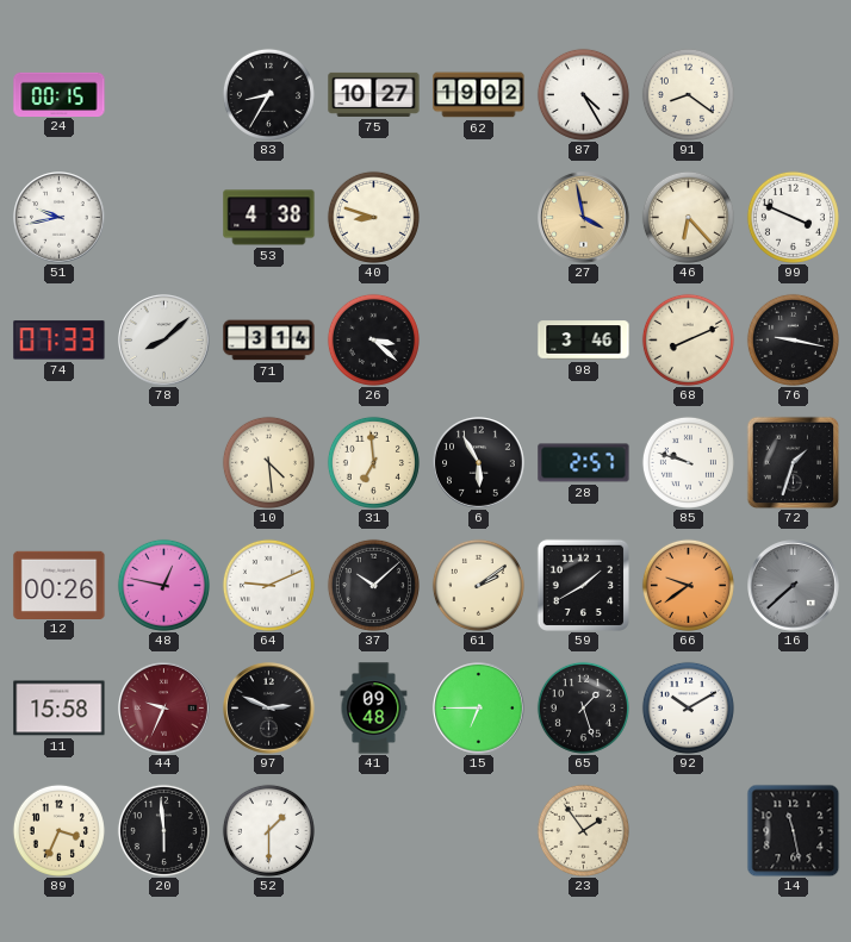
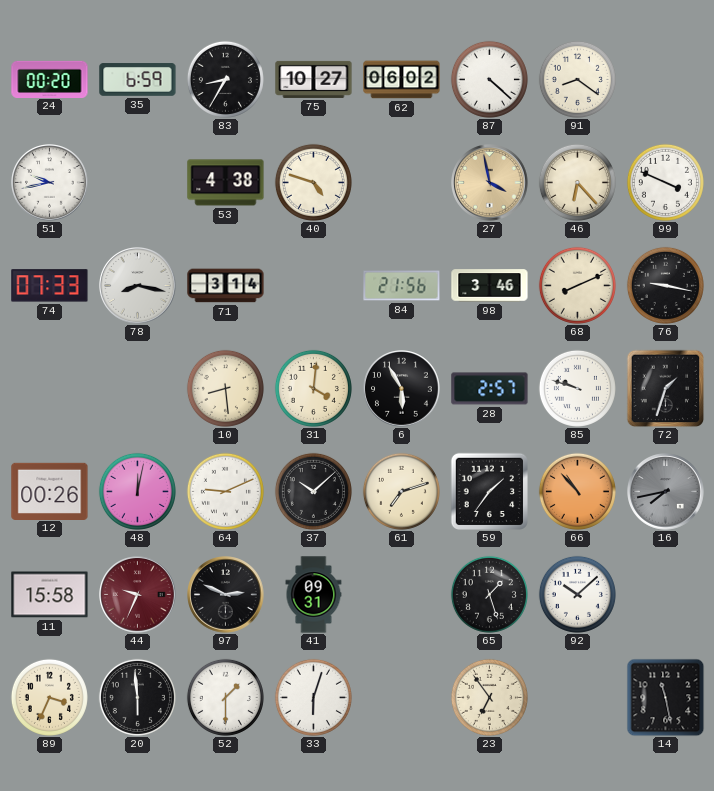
24: 00:15 -> 00:20 (50, 79)
35: none -> 6:59 (138, 80)
62: 19:02 -> 06:02 (402, 80)
87: 4:25 -> 4:22 (489, 79)
40: 8:48 -> 4:48 (313, 182)
78: 8:08 -> 8:17 (138, 286)
26: 3:22 -> none (373, 339)
84: none -> 21:56 (402, 286)
10: 4:29 -> 8:29 (225, 388)
31: 6:59 -> 4:01 (313, 388)
48: 12:47 -> 12:02 (137, 491)
61: 2:09 -> 7:12 (401, 491)
59: 1:40 -> 1:36 (489, 491)
66: 9:39 -> 10:53 (577, 491)
16: 7:38 -> 7:43 (666, 492)
41: 09:48 -> 09:31 (314, 595)
15: 6:45 -> none (479, 709)
92: 10:10 -> 10:08 (577, 594)
33: none -> 6:03 (313, 697)
23: 1:54 -> 6:54 (489, 697)
